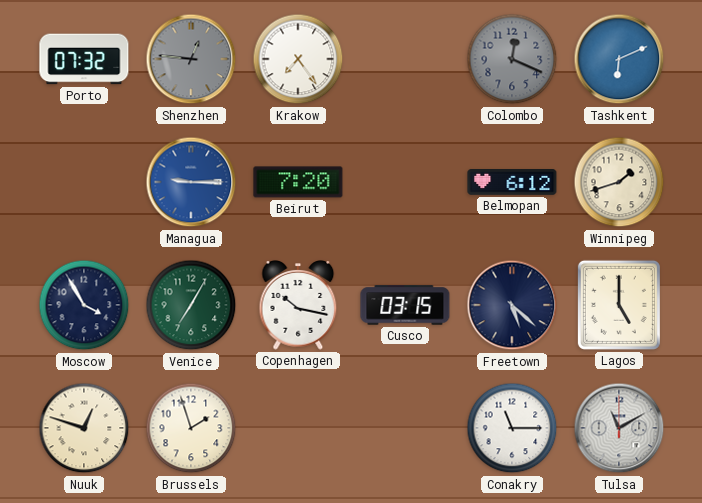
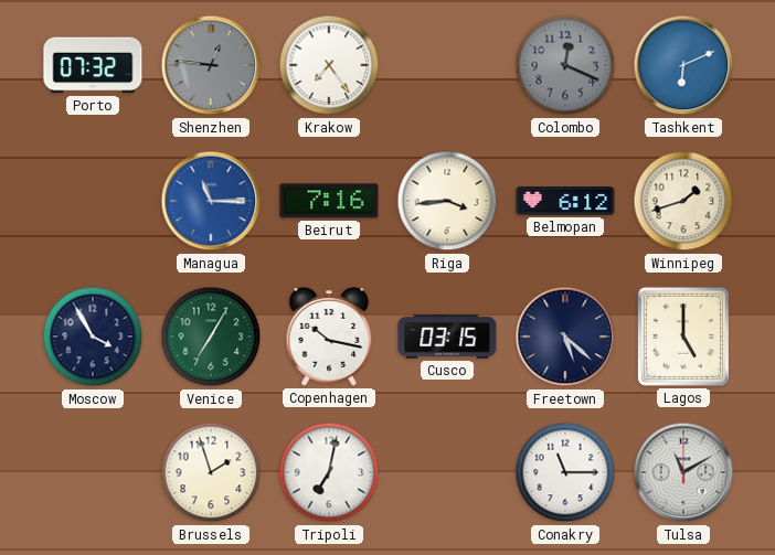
Managua: 9:15 -> 11:15 (211, 201)
Beirut: 7:20 -> 7:16 (329, 201)
Riga: none -> 3:44 (447, 201)
Nuuk: 12:48 -> none (84, 428)
Tripoli: none -> 7:02 (329, 472)
